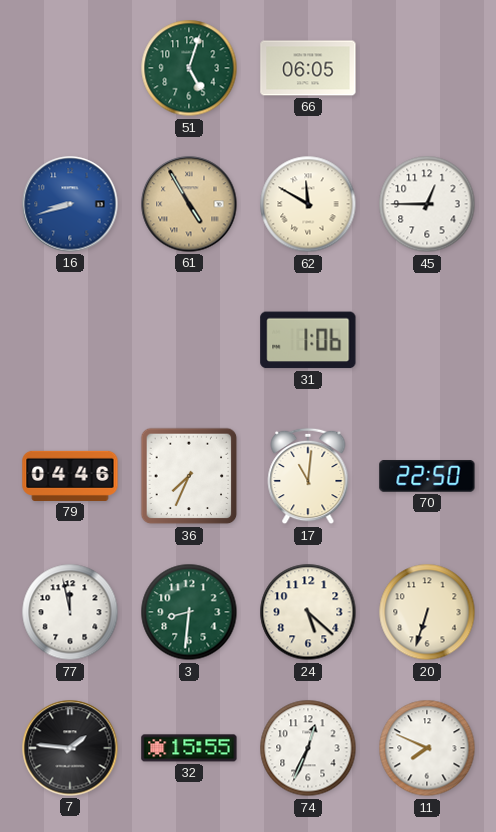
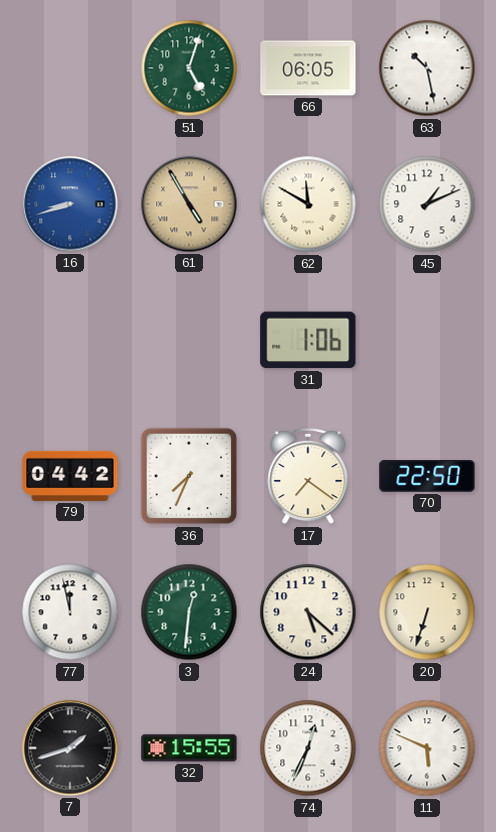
63: none -> 10:28 (427, 68)
45: 12:45 -> 1:11 (427, 204)
79: 04:46 -> 04:42 (70, 476)
17: 11:01 -> 7:21 (308, 476)
3: 8:31 -> 12:31 (189, 612)
7: 1:46 -> 1:42 (70, 748)
11: 7:49 -> 5:49 (427, 748)
